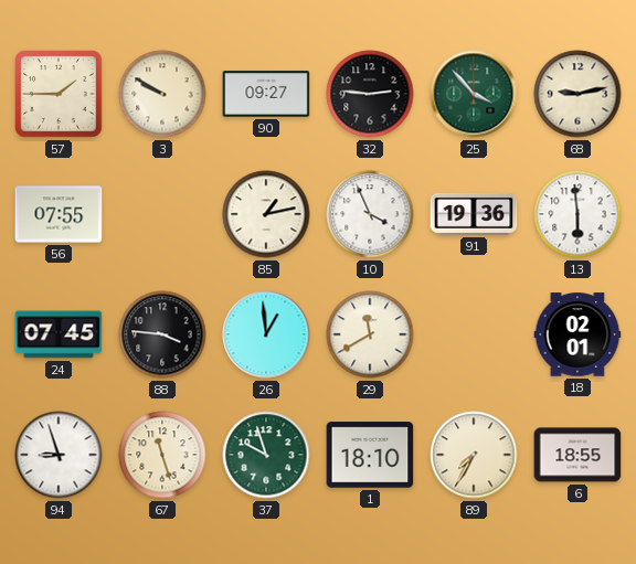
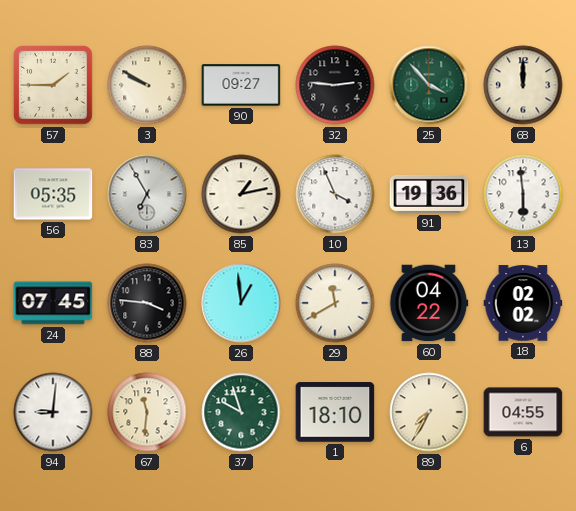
68: 9:13 -> 12:00 (523, 85)
56: 07:55 -> 05:35 (53, 194)
83: none -> 6:55 (147, 194)
60: none -> 04:22 (429, 303)
18: 02:01 -> 02:02 (523, 303)
94: 8:57 -> 9:01 (53, 412)
67: 11:27 -> 11:31 (147, 412)
6: 18:55 -> 04:55 (523, 412)
